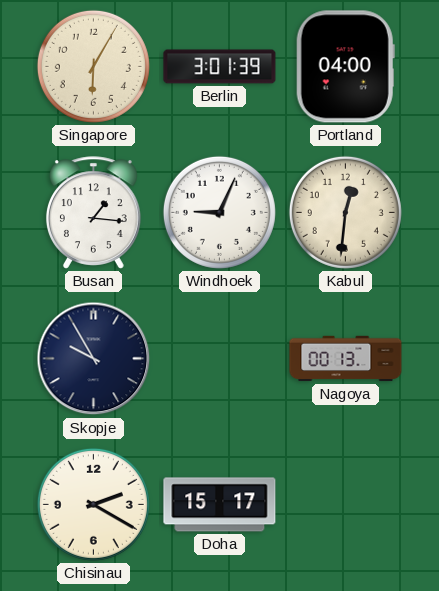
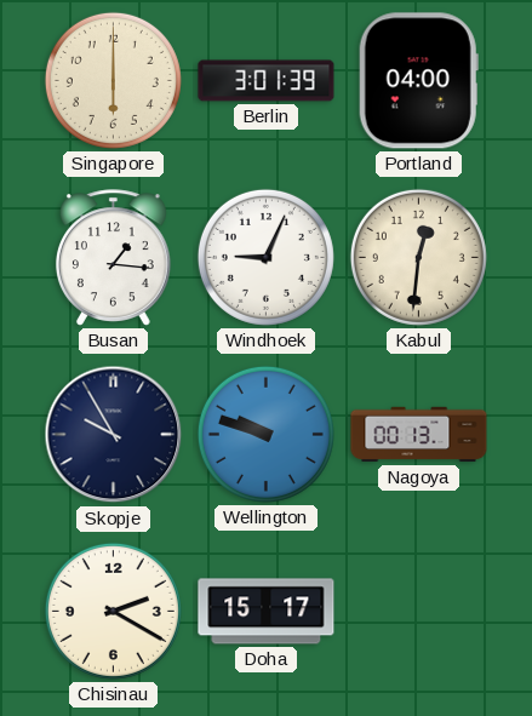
Singapore: 6:05 -> 6:00 (113, 80)
Wellington: none -> 9:48 (265, 434)
